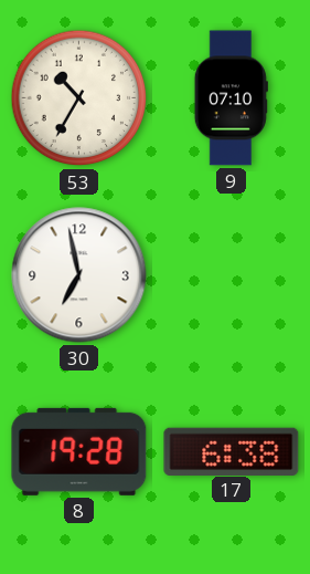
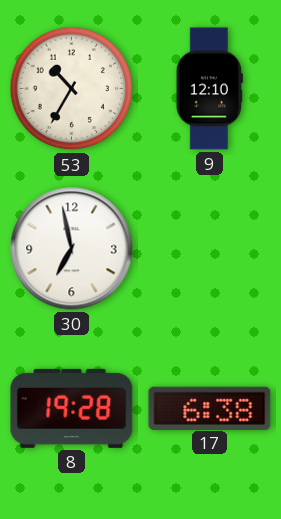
9: 07:10 -> 12:10 (209, 89)
